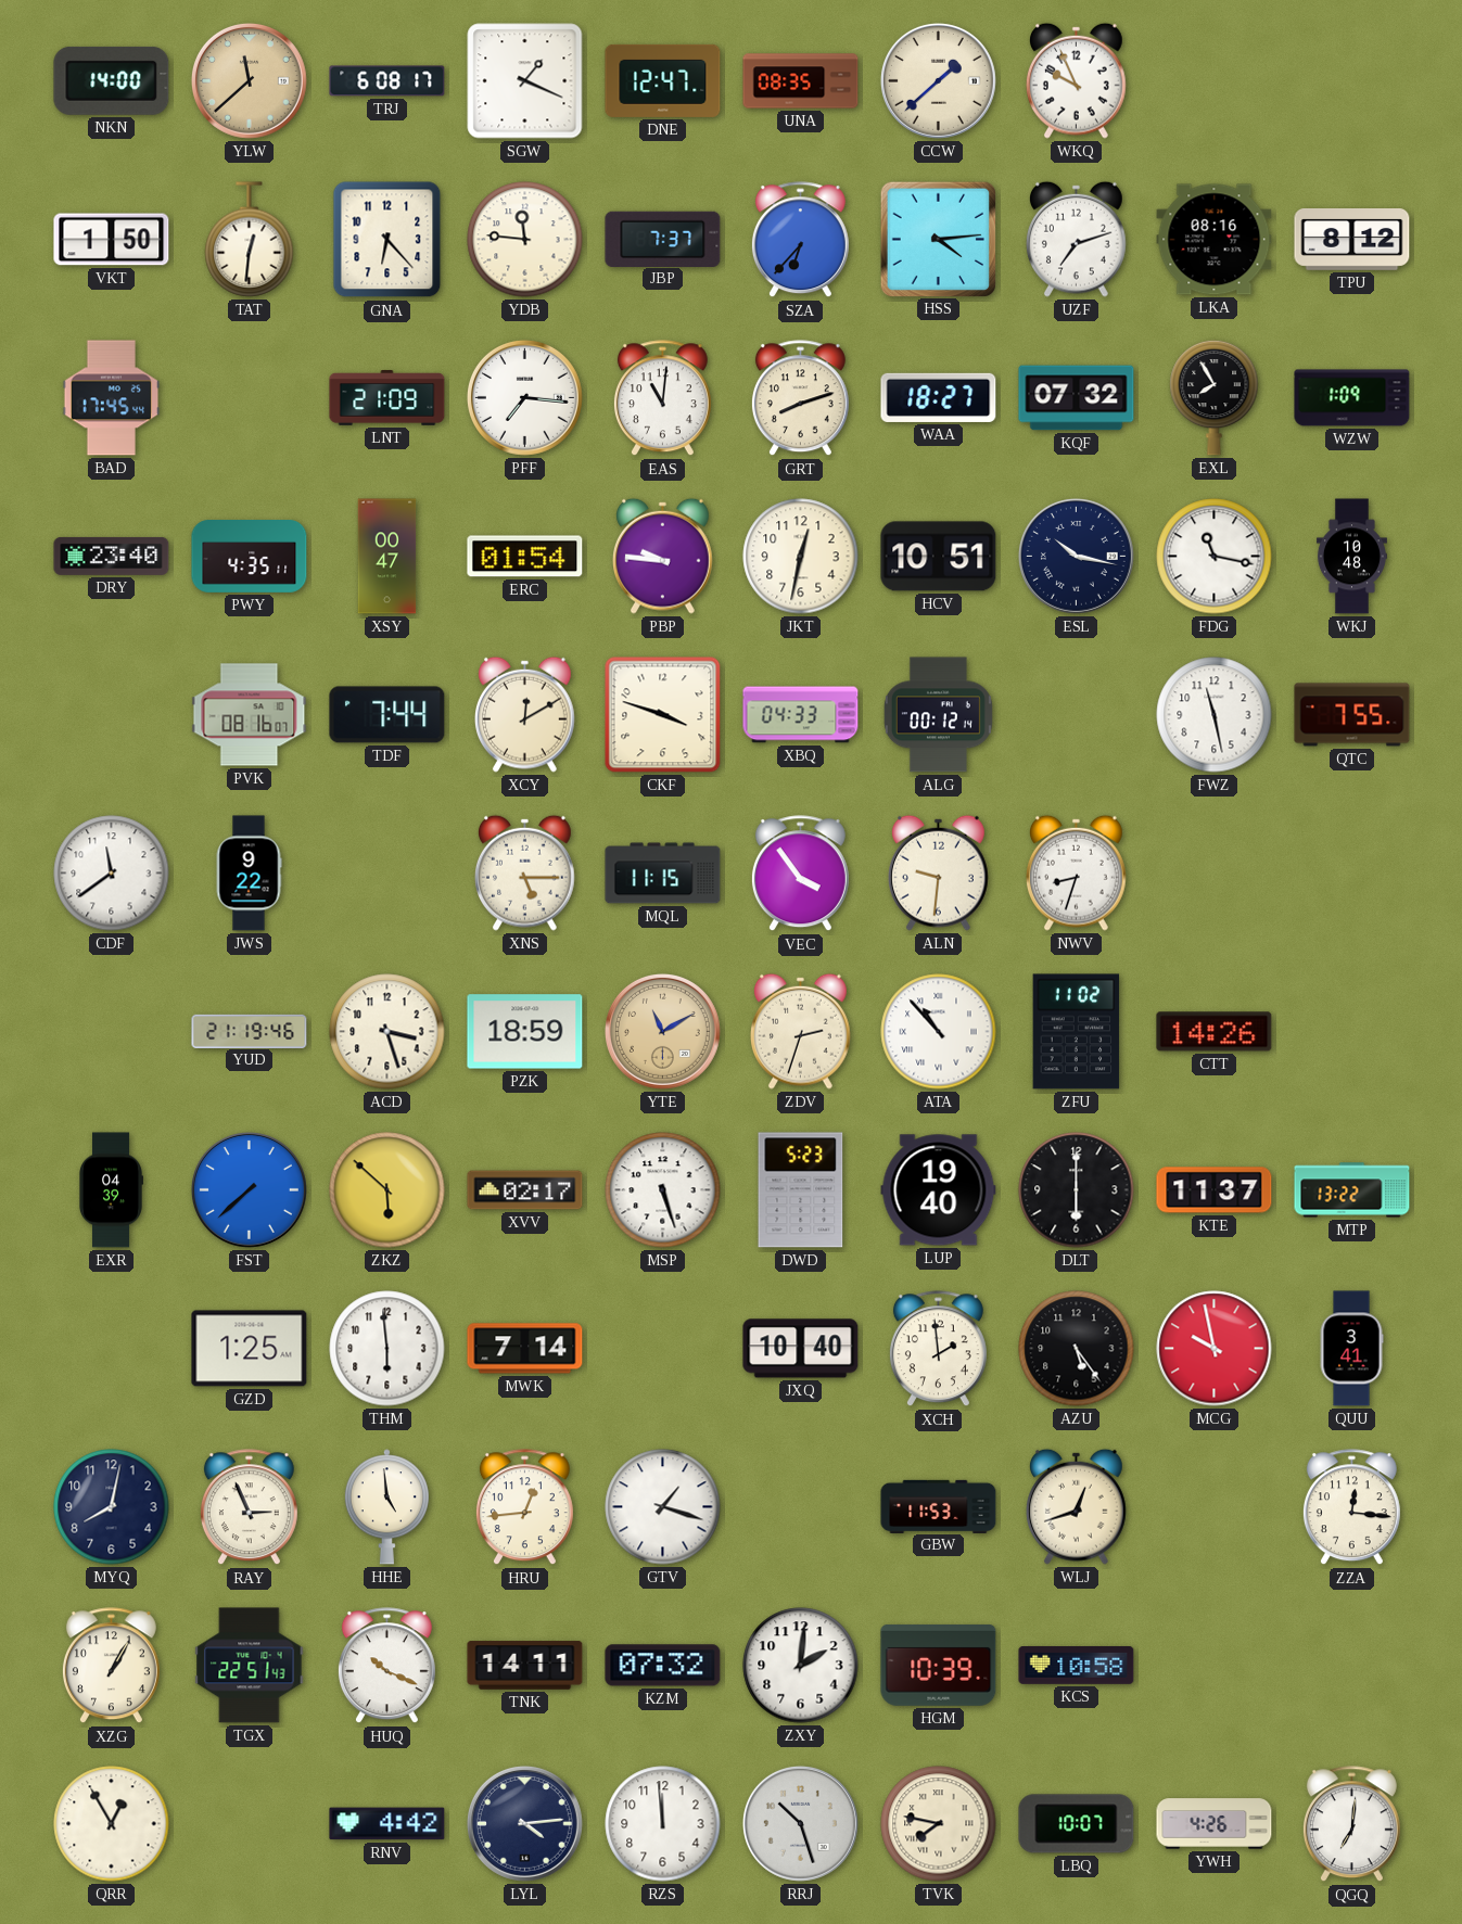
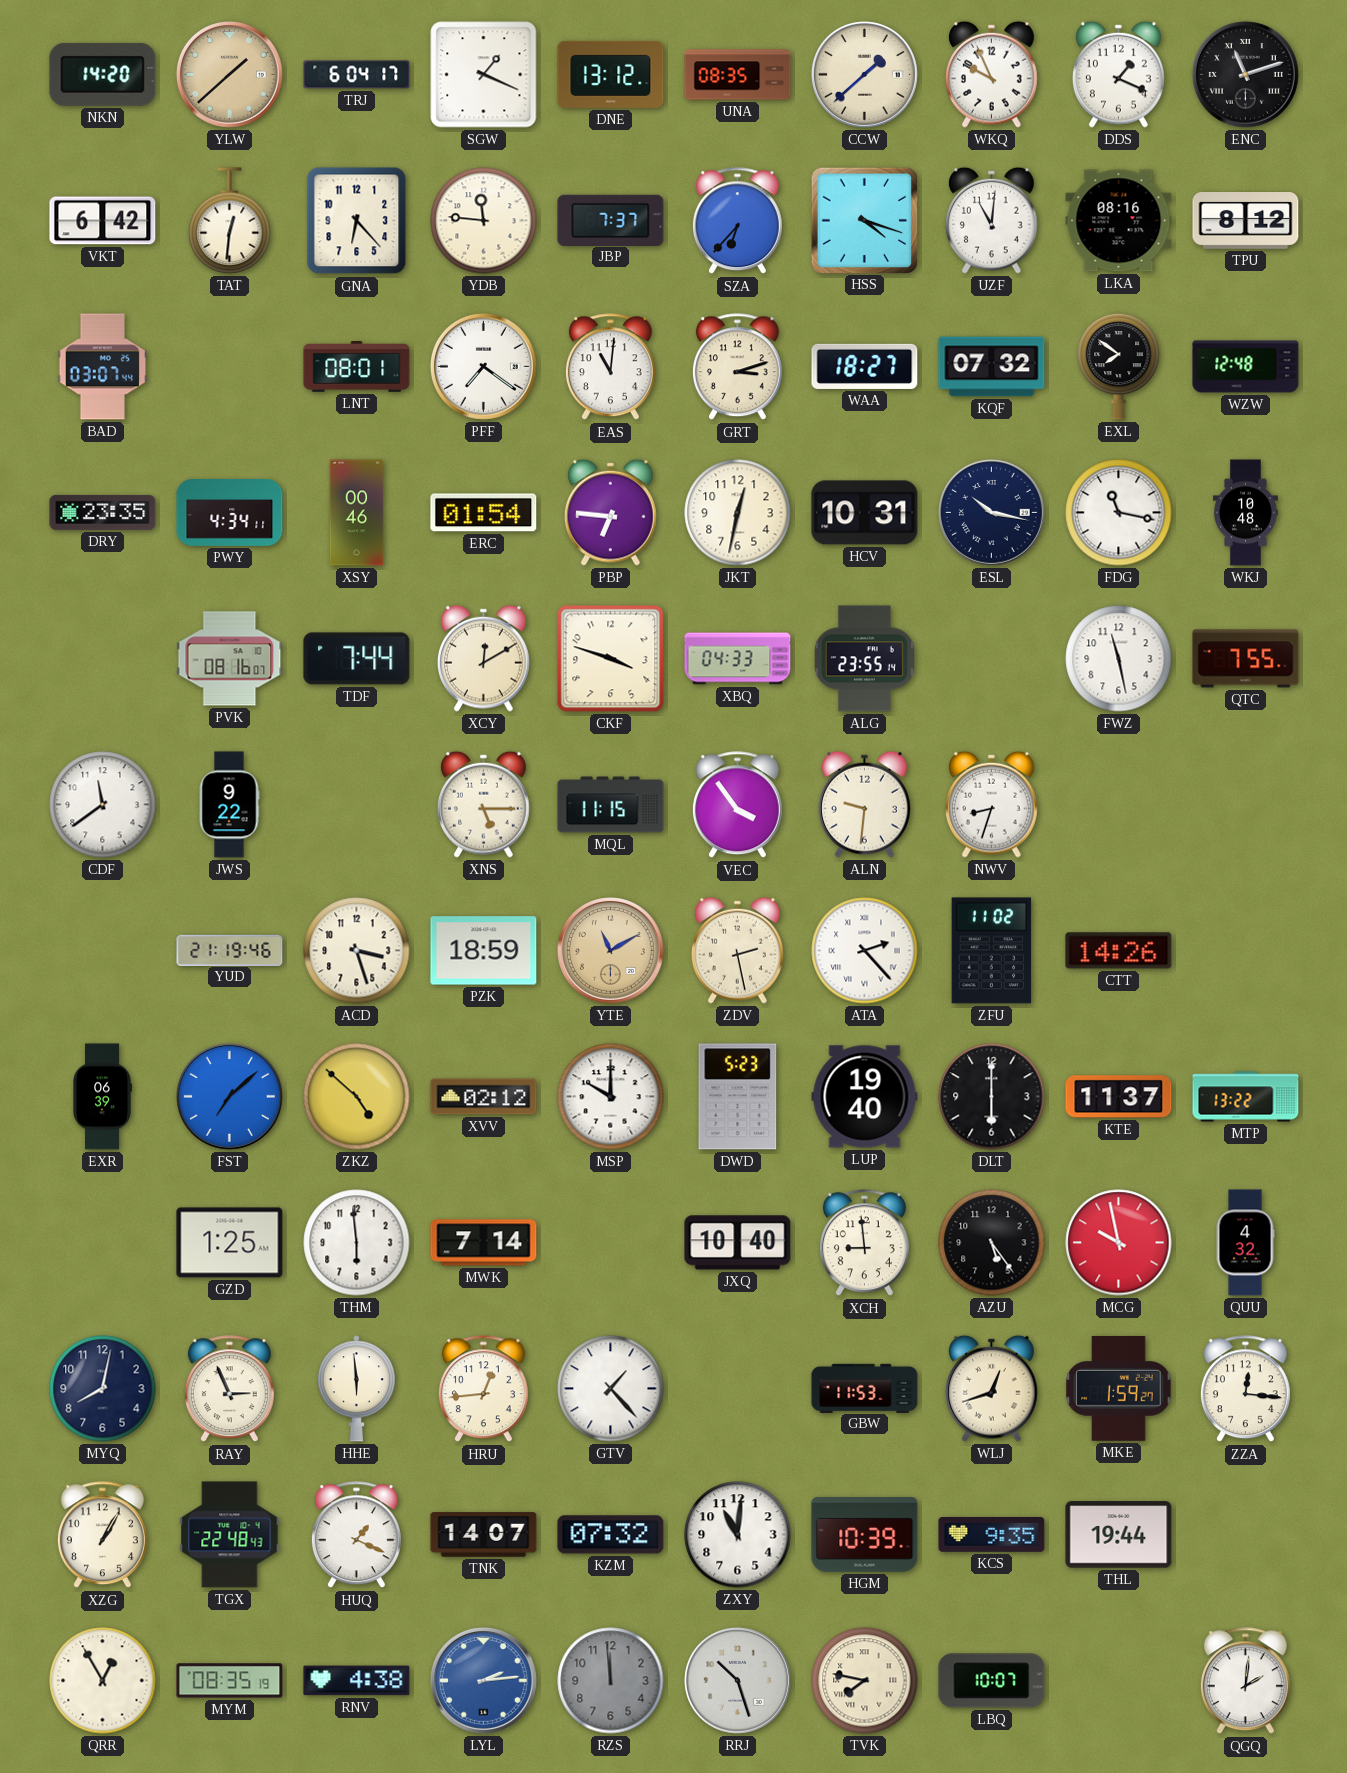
NKN: 14:00 -> 14:20 (103, 74)
YLW: 11:38 -> 1:38 (229, 74)
TRJ: 6:08 -> 6:04 (357, 75)
DNE: 12:47 -> 13:12 (611, 74)
DDS: none -> 1:19 (1119, 74)
ENC: none -> 11:12 (1245, 74)
VKT: 1:50 -> 6:42 (103, 221)
HSS: 4:14 -> 4:18 (864, 220)
UZF: 7:12 -> 11:01 (992, 220)
BAD: 17:45 -> 03:07 (103, 367)
LNT: 21:09 -> 08:01 (357, 367)
PFF: 7:16 -> 7:21 (483, 366)
GRT: 8:12 -> 3:12 (737, 367)
EXL: 7:55 -> 7:51 (1119, 366)
WZW: 1:09 -> 12:48 (1246, 367)
DRY: 23:40 -> 23:35 (103, 512)
PWY: 4:35 -> 4:34 (230, 513)
XSY: 00:47 -> 00:46 (357, 513)
PBP: 9:46 -> 6:46 (611, 512)
HCV: 10:51 -> 10:31 (865, 513)
ALG: 00:12 -> 23:55 (864, 659)
ZDV: 2:33 -> 2:28 (738, 950)
ATA: 10:53 -> 2:23 (865, 951)
EXR: 04:39 -> 06:39 (103, 1097)
FST: 7:38 -> 7:08 (229, 1096)
ZKZ: 5:52 -> 4:52 (357, 1097)
XVV: 02:17 -> 02:12 (484, 1097)
MSP: 5:27 -> 10:00 (611, 1097)
XCH: 1:59 -> 8:59 (864, 1243)
QUU: 3:41 -> 4:32 (1245, 1243)
HHE: 4:59 -> 5:59 (356, 1389)
GTV: 1:18 -> 1:23 (611, 1389)
MKE: none -> 1:59 (1119, 1388)
TGX: 22:51 -> 22:48 (230, 1535)
HUQ: 10:19 -> 1:19 (356, 1535)
TNK: 14:11 -> 14:07 (484, 1535)
ZXY: 2:01 -> 11:01 (738, 1535)
KCS: 10:58 -> 9:35 (992, 1534)
THL: none -> 19:44 (1119, 1535)
MYM: none -> 08:35 (230, 1681)
RNV: 4:42 -> 4:38 (357, 1681)
LYL: 4:14 -> 2:14 (483, 1680)
LYL dial: navy -> blue (483, 1680)
RZS dial: white -> grey (611, 1681)
YWH: 4:26 -> none (1215, 1824)
QGQ: 7:01 -> 2:01 (1245, 1681)
